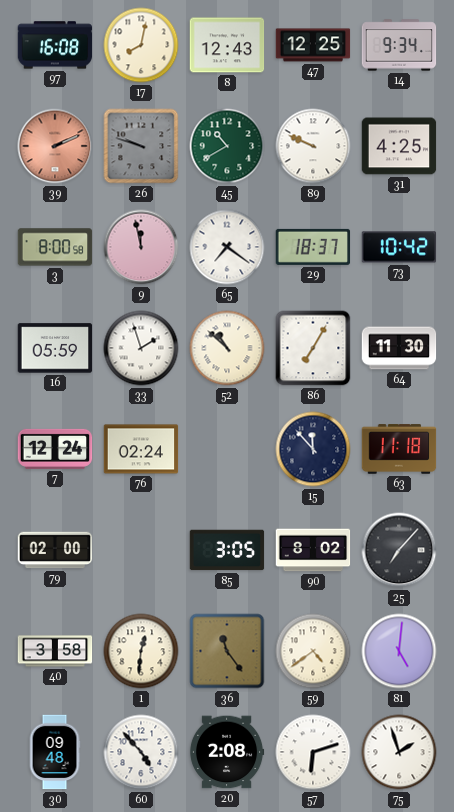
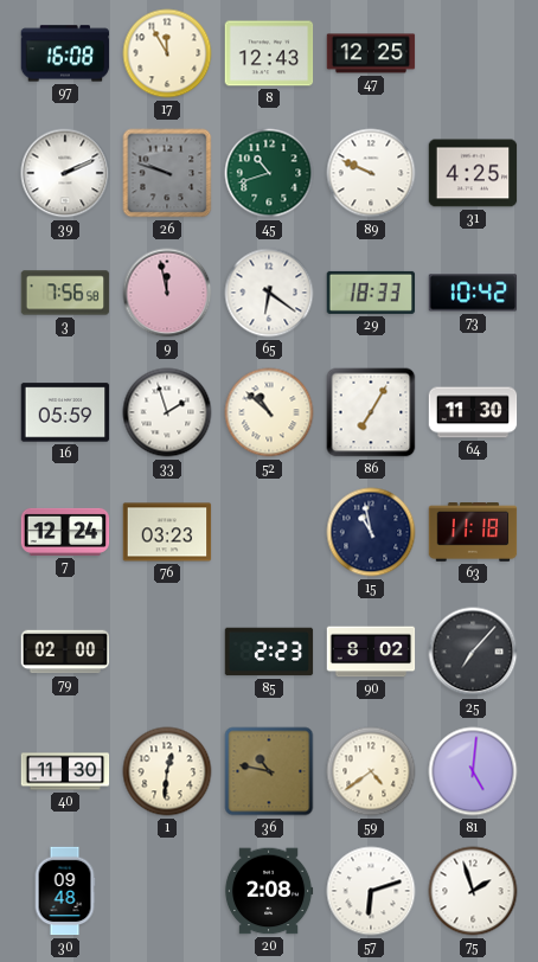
17: 8:02 -> 11:55 (167, 53)
14: 9:34 -> none (399, 45)
39 dial: salmon -> white (65, 173)
45: 10:40 -> 10:42 (269, 173)
3: 8:00 -> 7:56 (65, 293)
65: 7:21 -> 6:21 (269, 293)
29: 18:37 -> 18:33 (371, 293)
76: 02:24 -> 03:23 (167, 532)
15: 11:53 -> 10:58 (371, 532)
85: 3:05 -> 2:23 (269, 652)
40: 3:58 -> 11:30 (65, 771)
36: 11:24 -> 10:47 (269, 771)
60: 4:53 -> none (141, 752)
